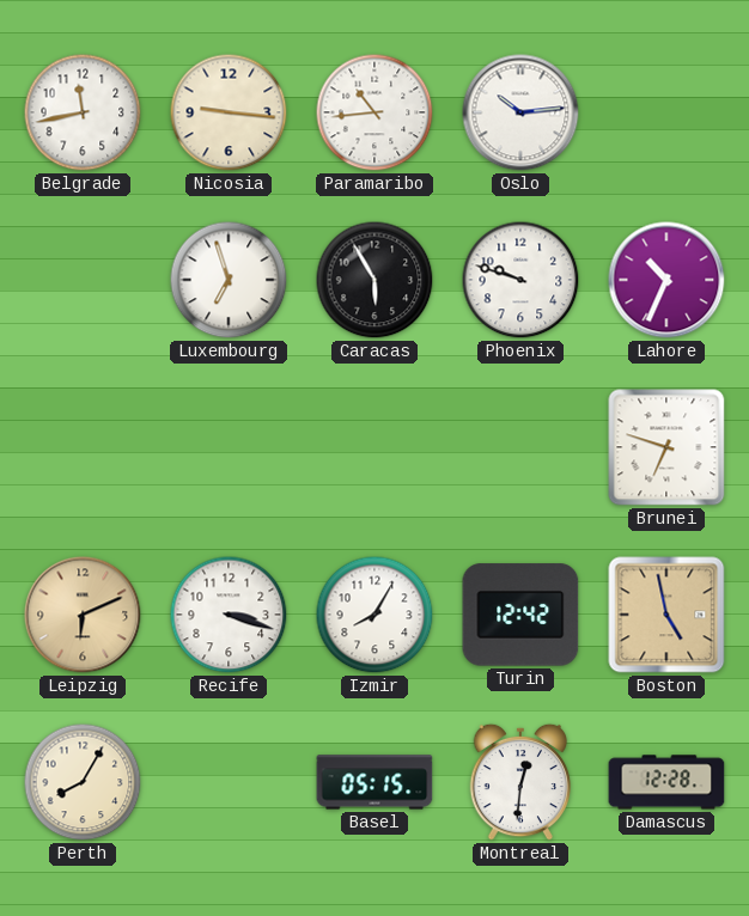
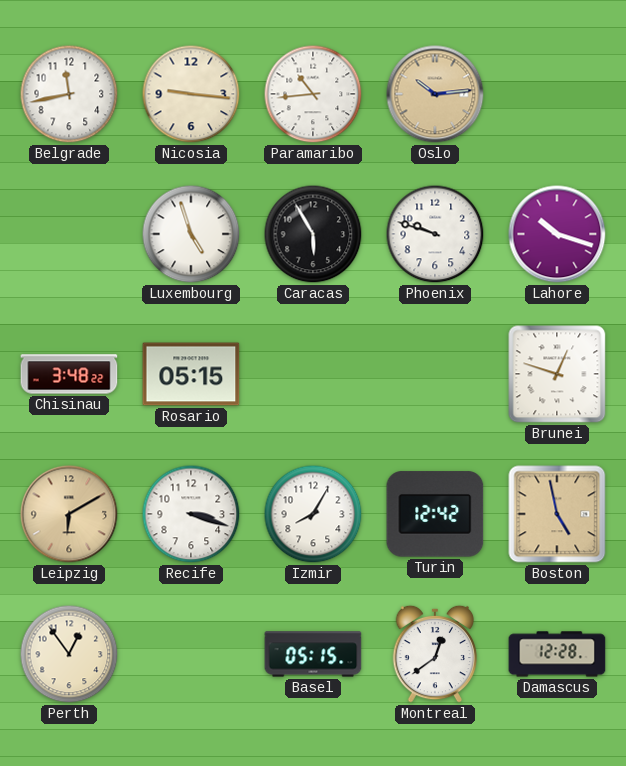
Oslo dial: white -> champagne (435, 94)
Luxembourg: 6:57 -> 4:57 (191, 234)
Lahore: 10:34 -> 10:18 (557, 234)
Chisinau: none -> 3:48 (69, 374)
Rosario: none -> 05:15 (191, 374)
Brunei: 6:48 -> 12:48 (557, 374)
Leipzig: 6:11 -> 6:10 (69, 514)
Perth: 8:05 -> 12:54 (69, 654)
Montreal: 12:31 -> 12:39 (435, 654)
